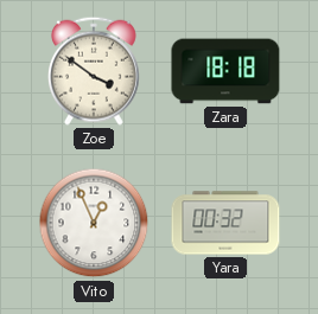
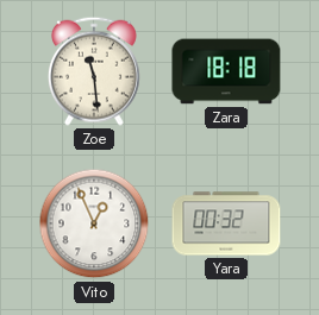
Zoe: 3:51 -> 11:29 (94, 71)
